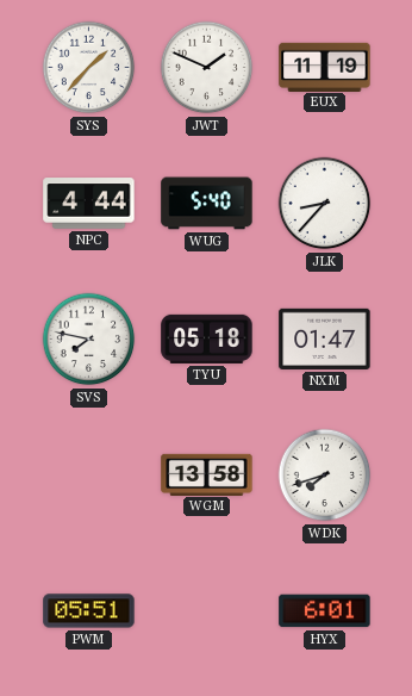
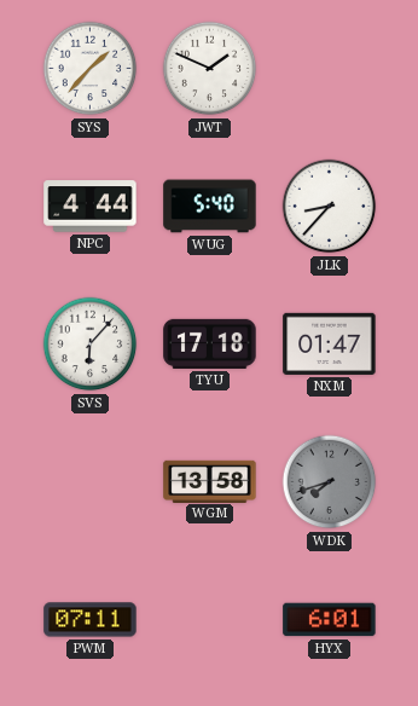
EUX: 11:19 -> none (325, 67)
SVS: 7:47 -> 6:07 (91, 345)
TYU: 05:18 -> 17:18 (210, 343)
WDK dial: white -> grey (330, 482)
PWM: 05:51 -> 07:11 (91, 620)
